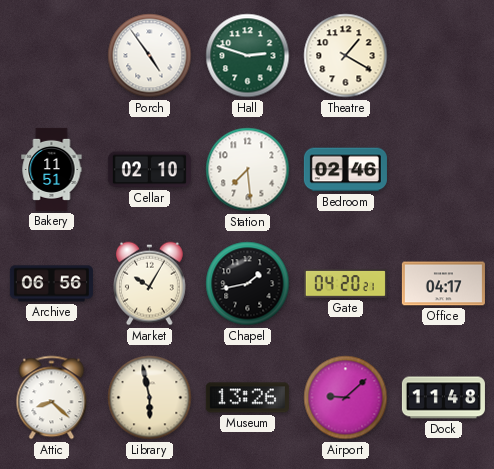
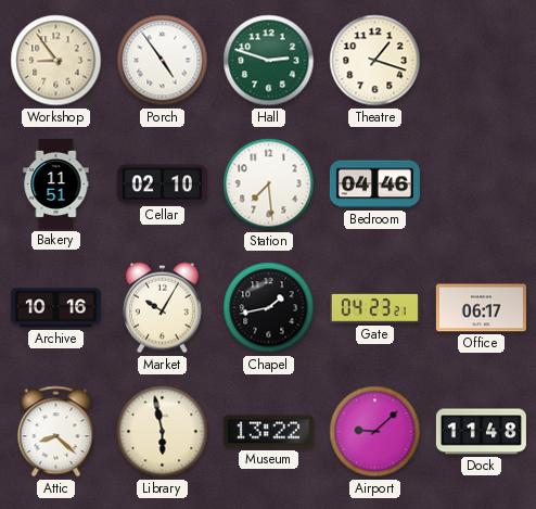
Workshop: none -> 8:54 (56, 61)
Theatre: 1:20 -> 1:18 (375, 61)
Bedroom: 02:46 -> 04:46 (374, 184)
Archive: 06:56 -> 10:16 (55, 308)
Gate: 04:20 -> 04:23 (374, 308)
Office: 04:17 -> 06:17 (481, 308)
Museum: 13:26 -> 13:22 (268, 432)
